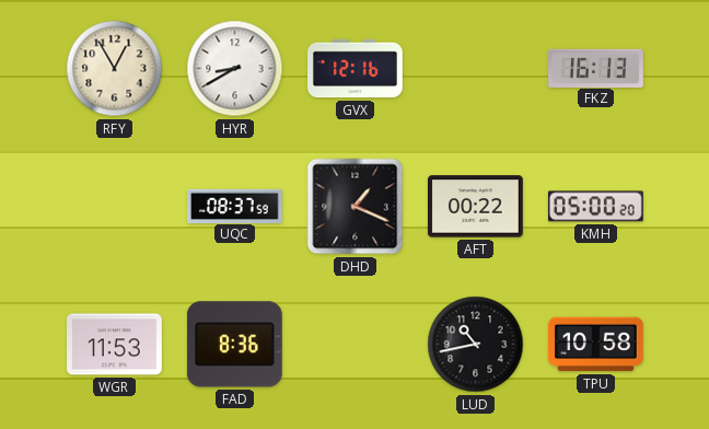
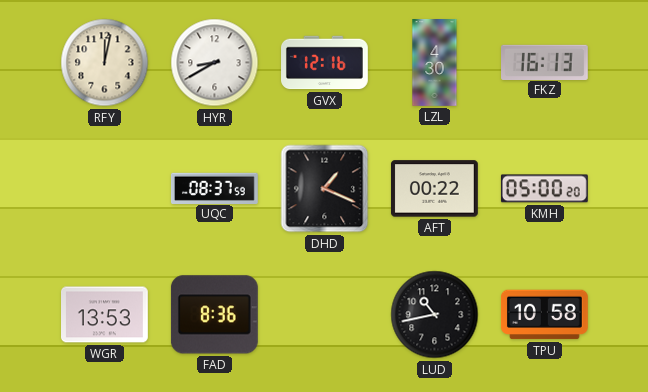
RFY: 12:55 -> 12:02 (105, 63)
LZL: none -> 4:30 (435, 63)
WGR: 11:53 -> 13:53 (105, 315)
